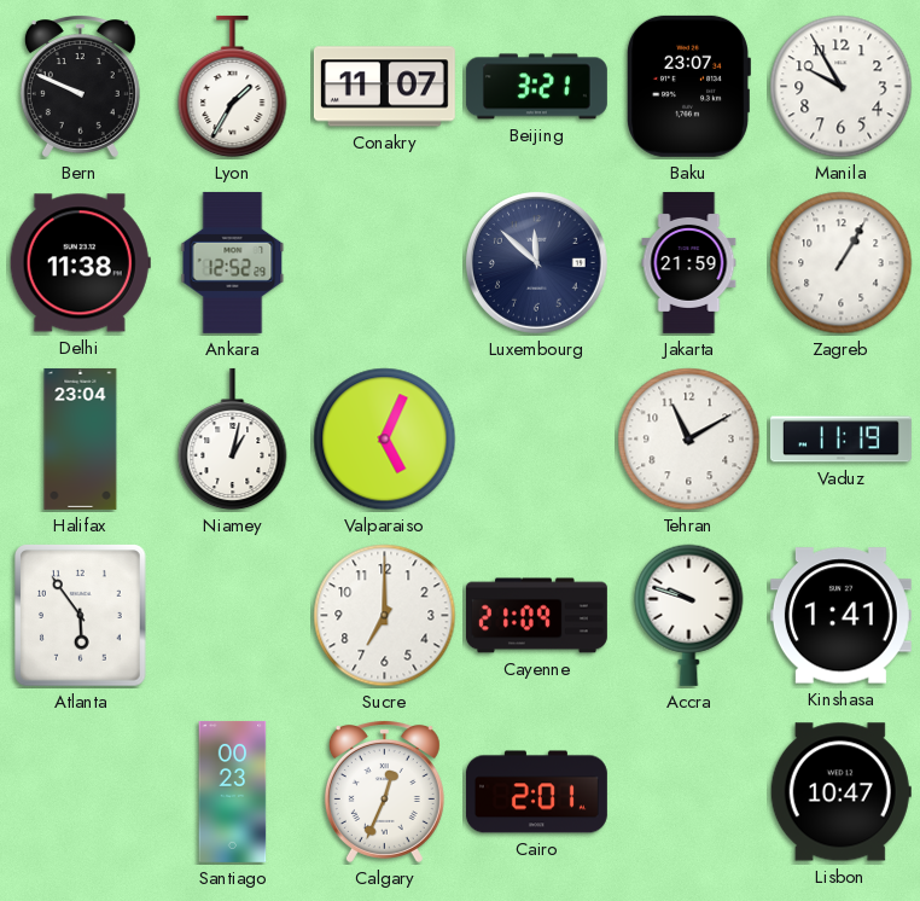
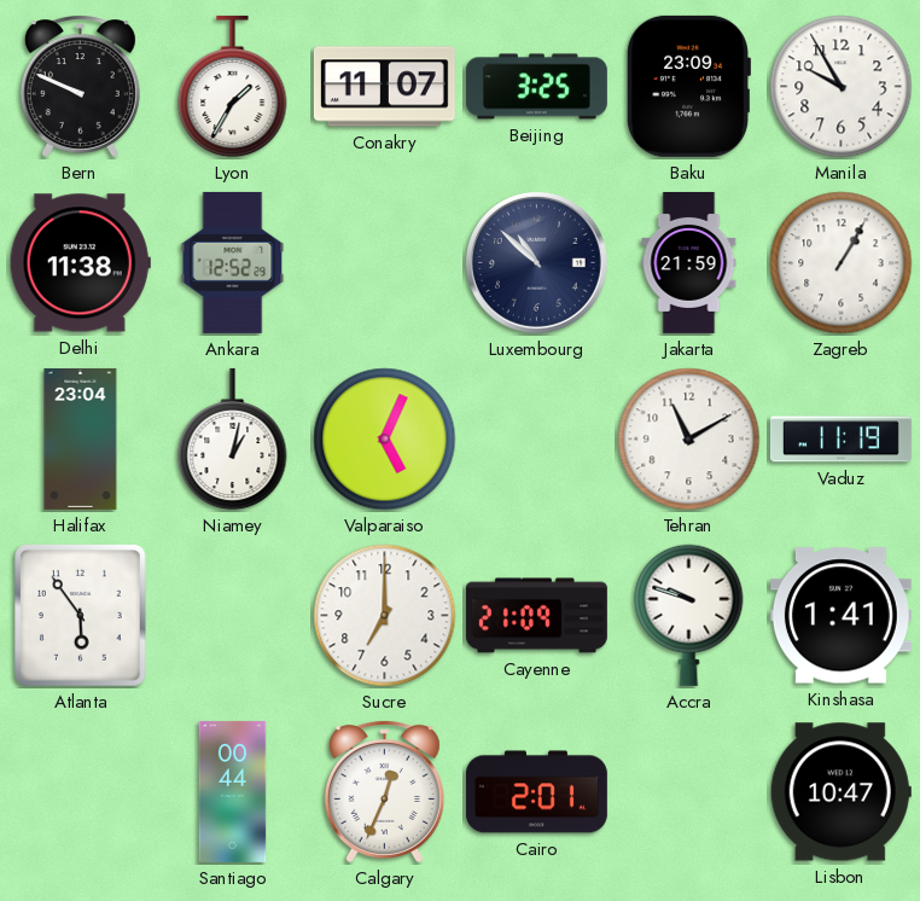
Beijing: 3:21 -> 3:25 (536, 87)
Baku: 23:07 -> 23:09 (689, 86)
Luxembourg: 11:52 -> 10:52 (536, 262)
Santiago: 00:23 -> 00:44 (233, 791)
